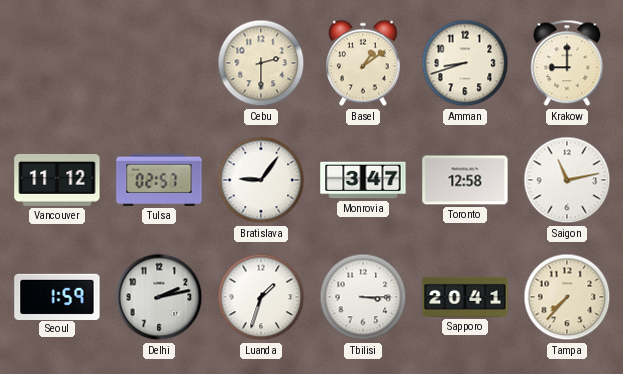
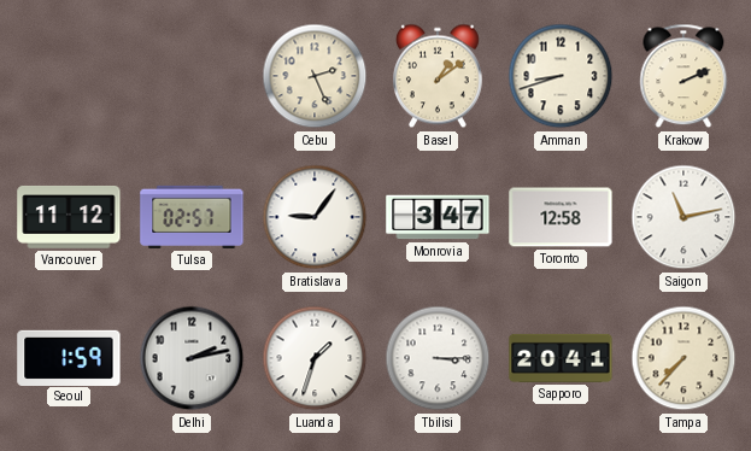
Cebu: 2:30 -> 2:26 (315, 76)
Krakow: 9:00 -> 2:11 (683, 76)
